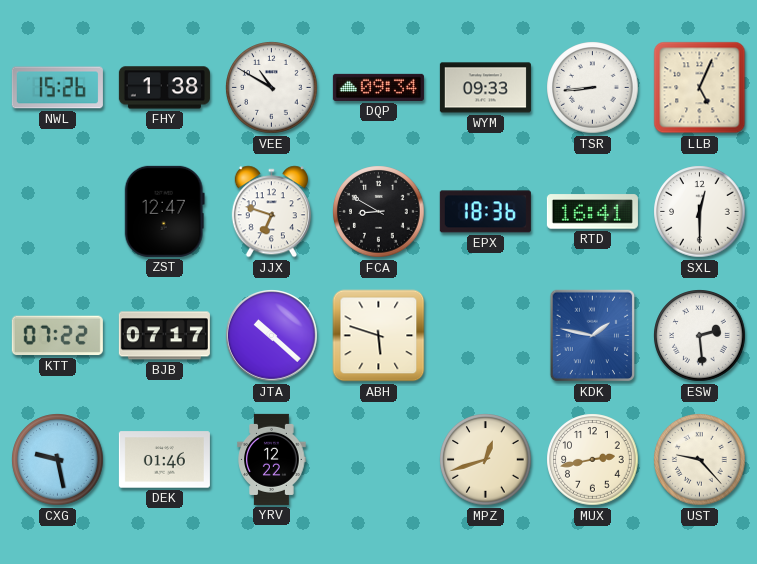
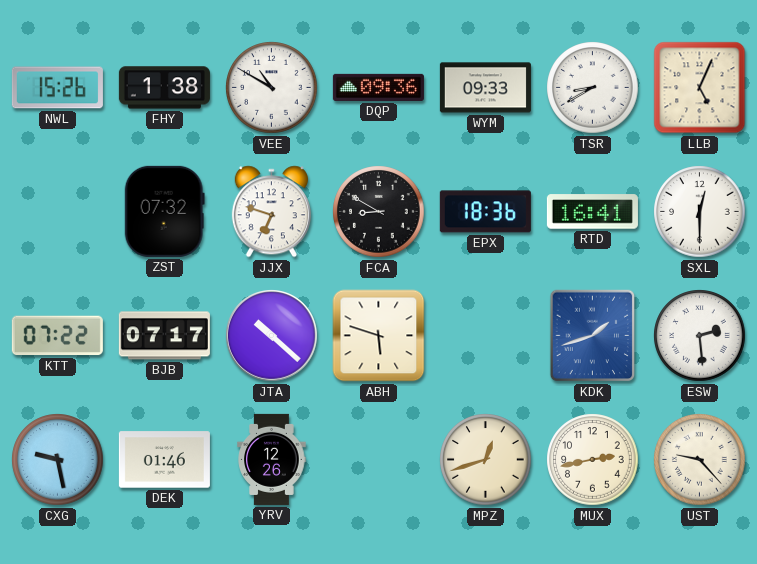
DQP: 09:34 -> 09:36 (378, 87)
TSR: 8:44 -> 8:40 (593, 88)
ZST: 12:47 -> 07:32 (164, 211)
KDK: 1:47 -> 1:42 (593, 336)
YRV: 12:22 -> 12:26 (272, 459)
